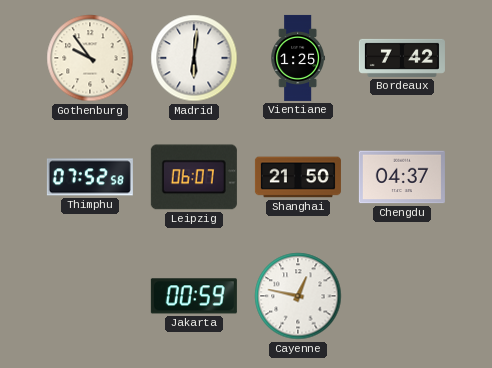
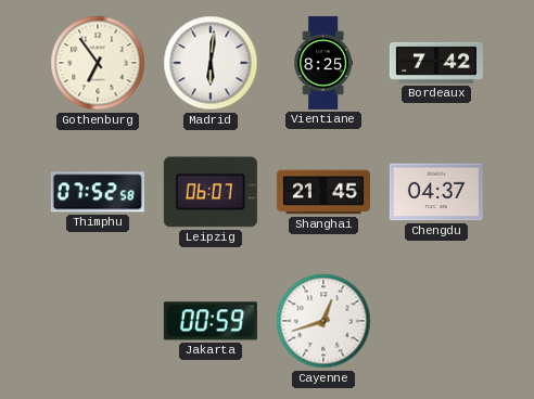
Gothenburg: 9:54 -> 6:54 (98, 63)
Vientiane: 1:25 -> 8:25 (322, 63)
Shanghai: 21:50 -> 21:45 (323, 192)
Cayenne: 12:47 -> 12:42 (323, 321)
